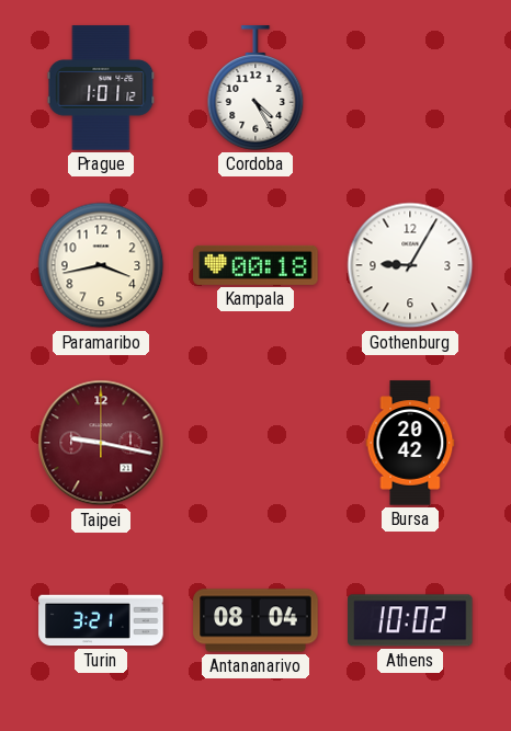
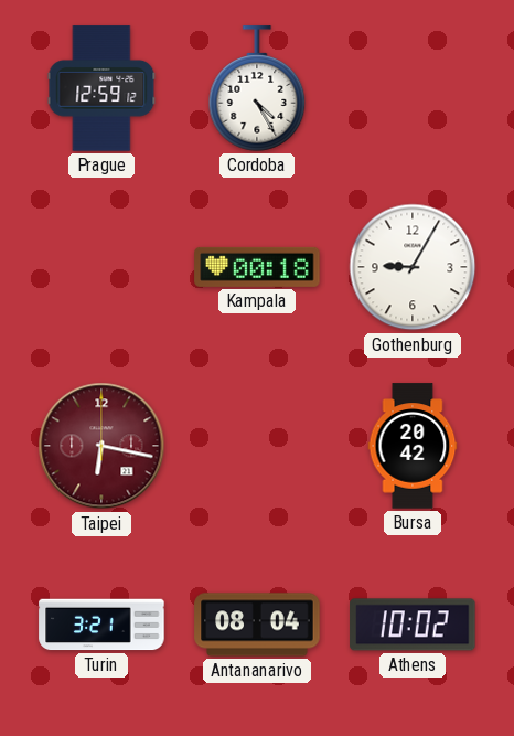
Prague: 1:01 -> 12:59 (101, 88)
Paramaribo: 3:43 -> none (101, 265)
Taipei: 9:17 -> 6:17 (101, 446)
